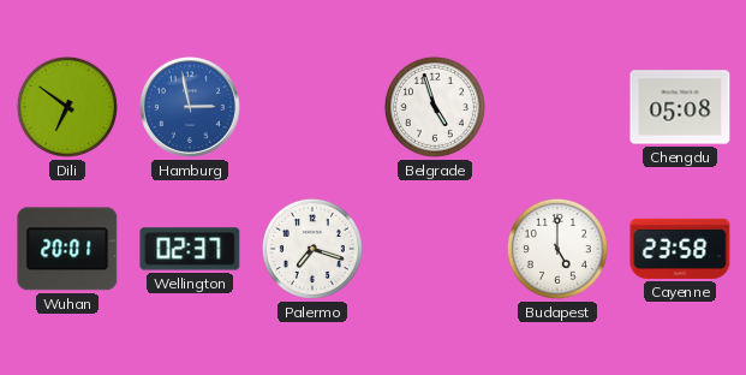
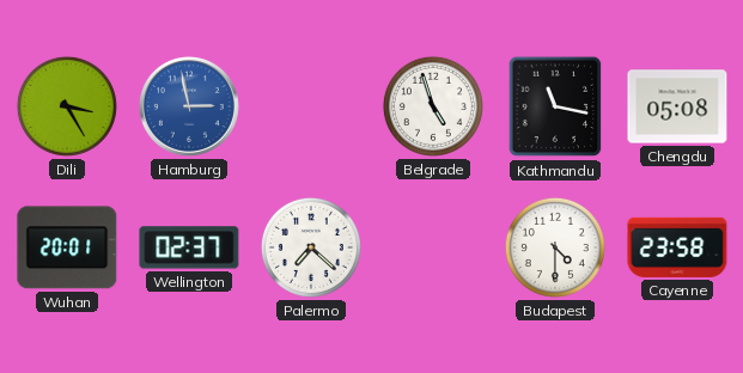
Dili: 6:51 -> 3:25 (67, 106)
Kathmandu: none -> 11:17 (555, 106)
Palermo: 7:18 -> 7:22 (311, 247)
Budapest: 5:00 -> 4:30 (555, 247)
